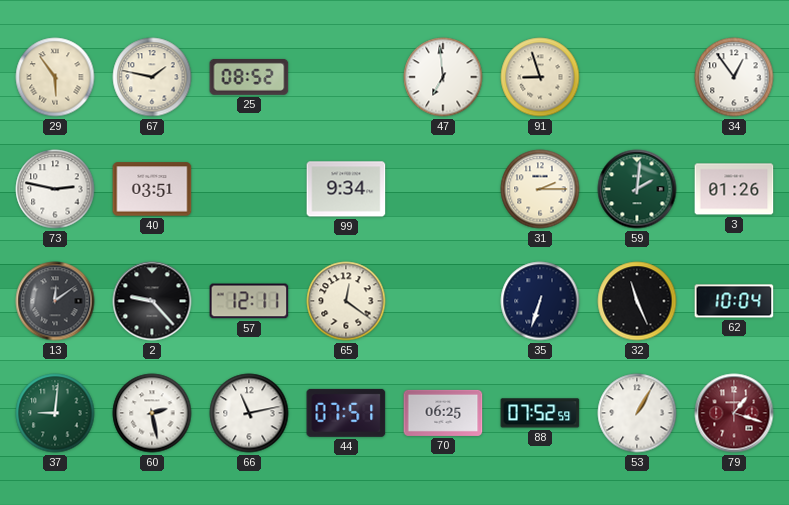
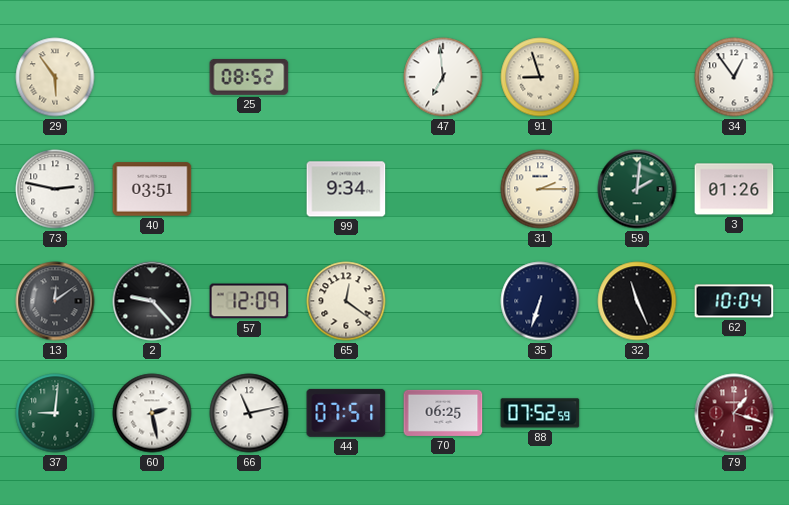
67: 1:47 -> none (152, 77)
57: 12:11 -> 12:09 (249, 301)
53: 1:05 -> none (637, 413)
